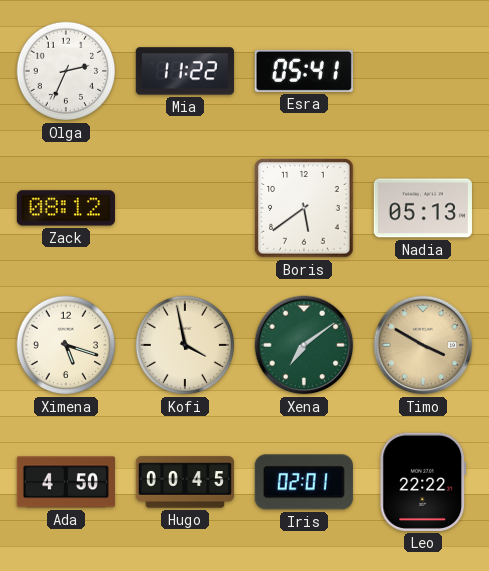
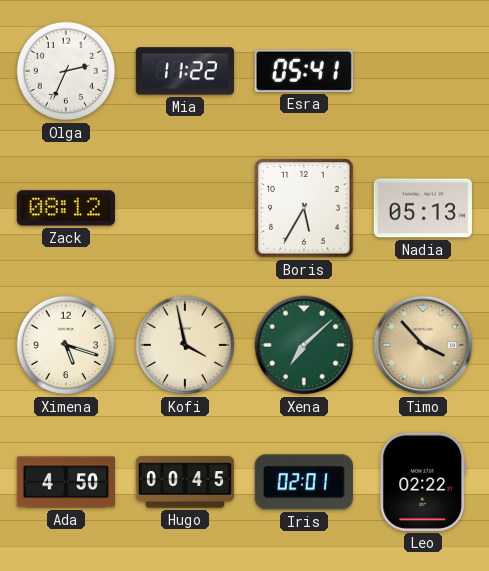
Boris: 5:39 -> 5:35 (304, 208)
Xena: 7:09 -> 7:08 (304, 345)
Timo: 3:50 -> 3:53 (423, 345)
Leo: 22:22 -> 02:22 (423, 482)
